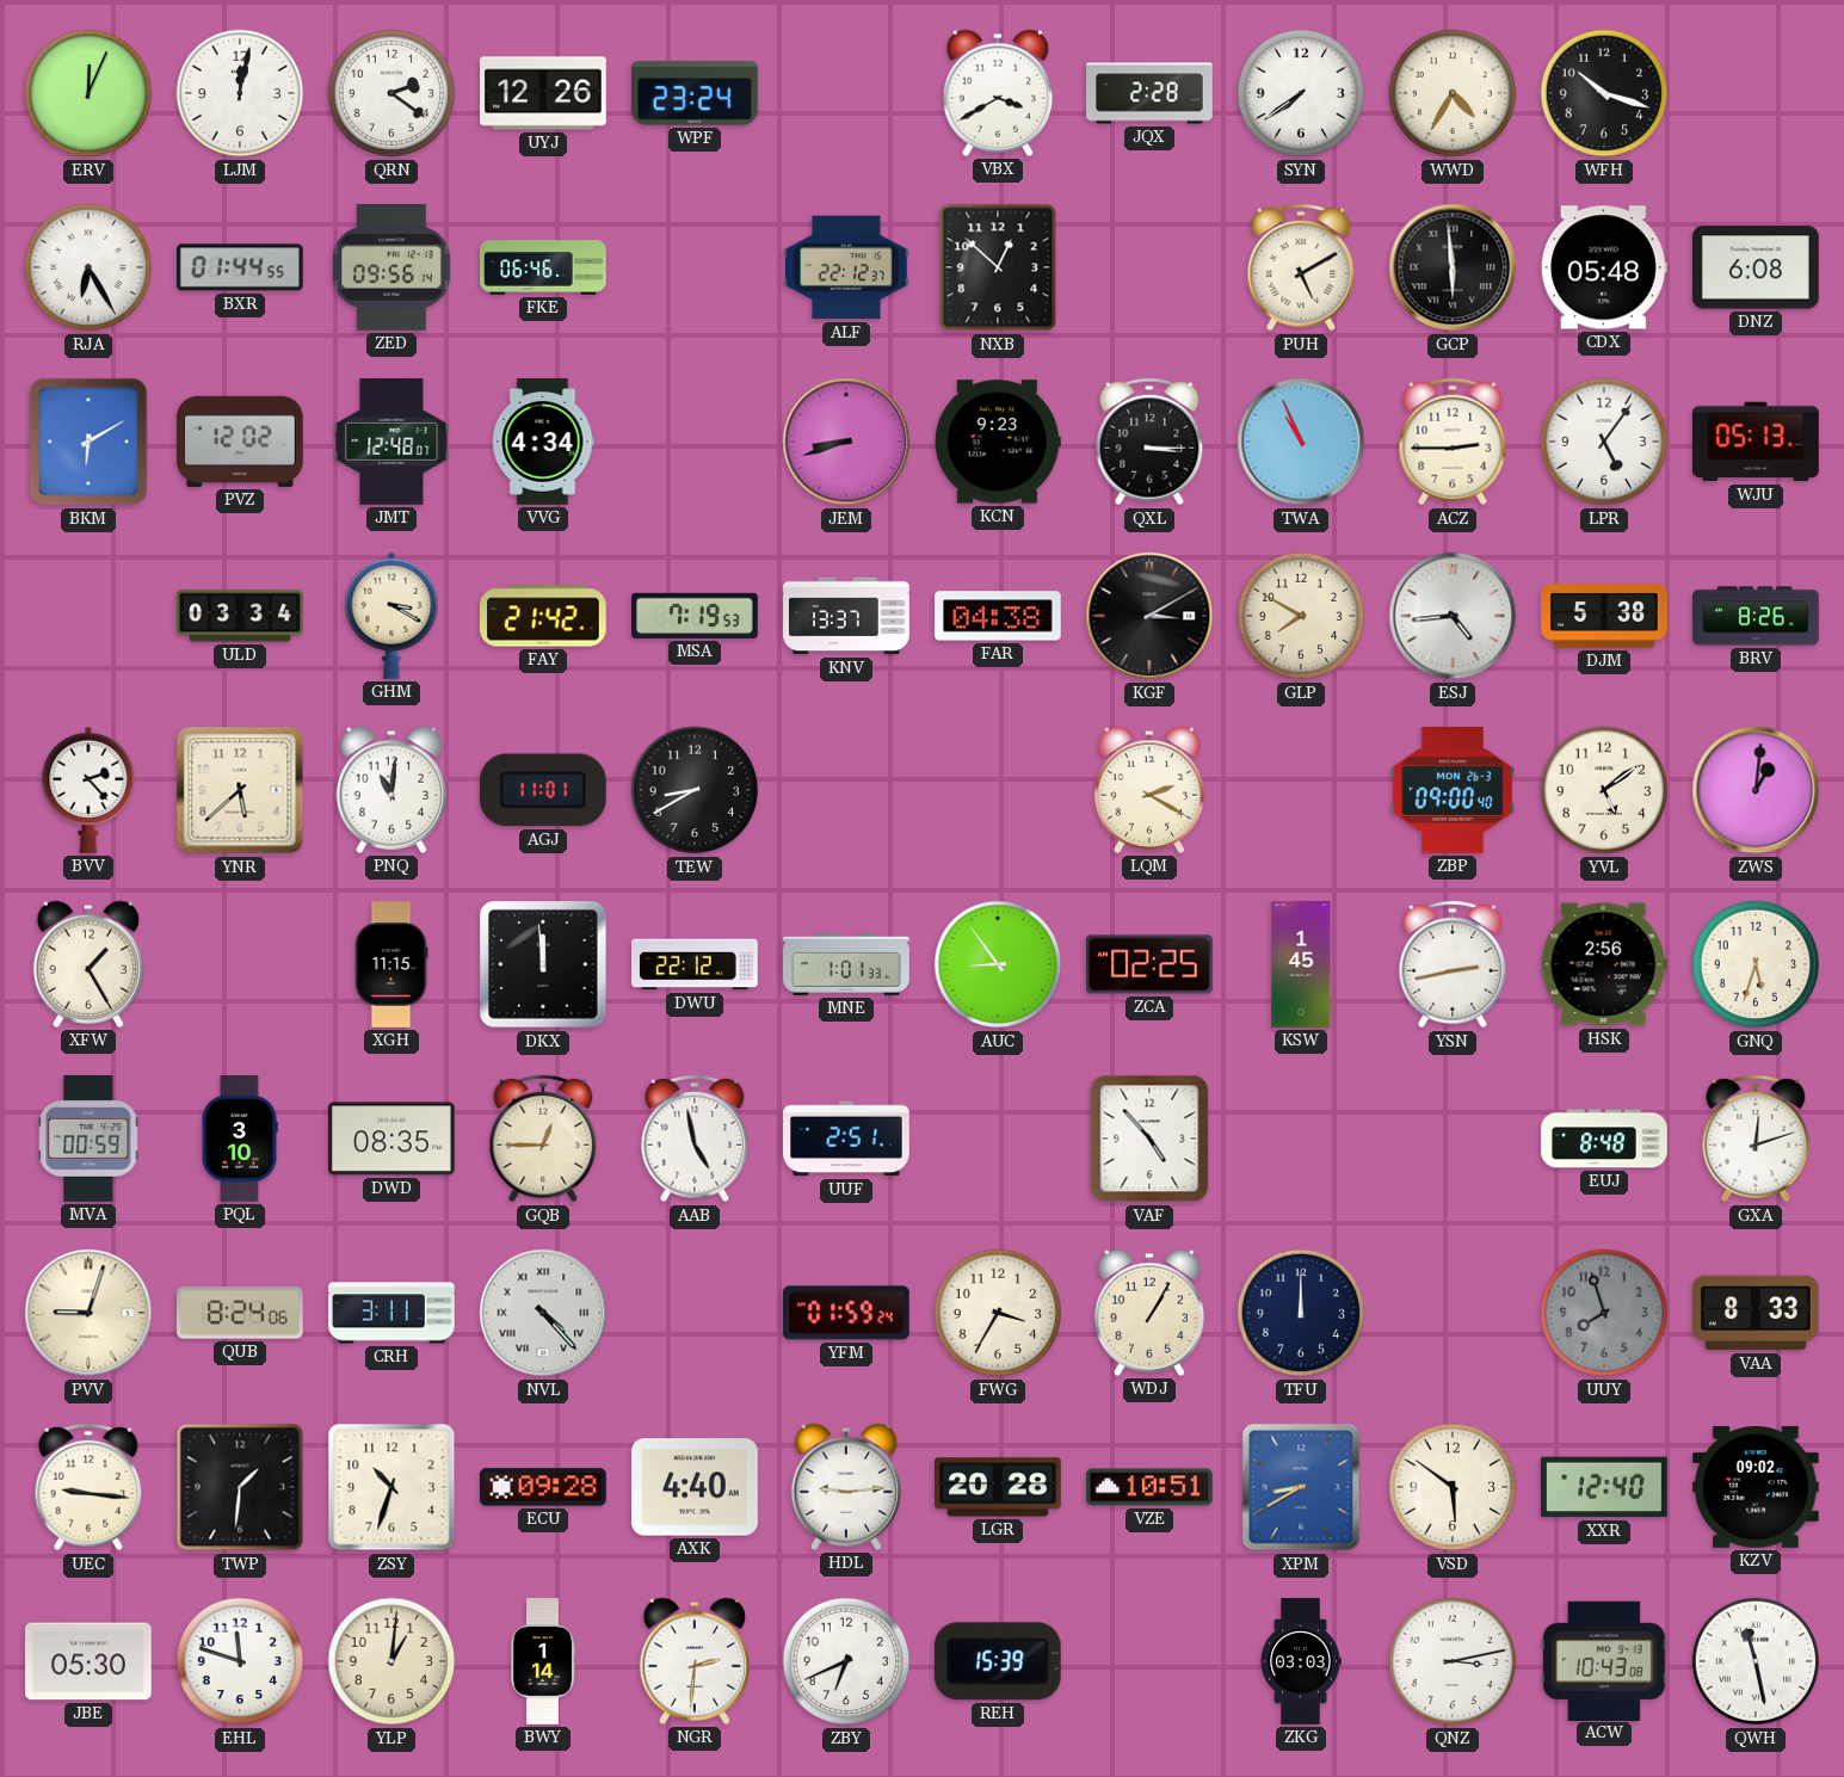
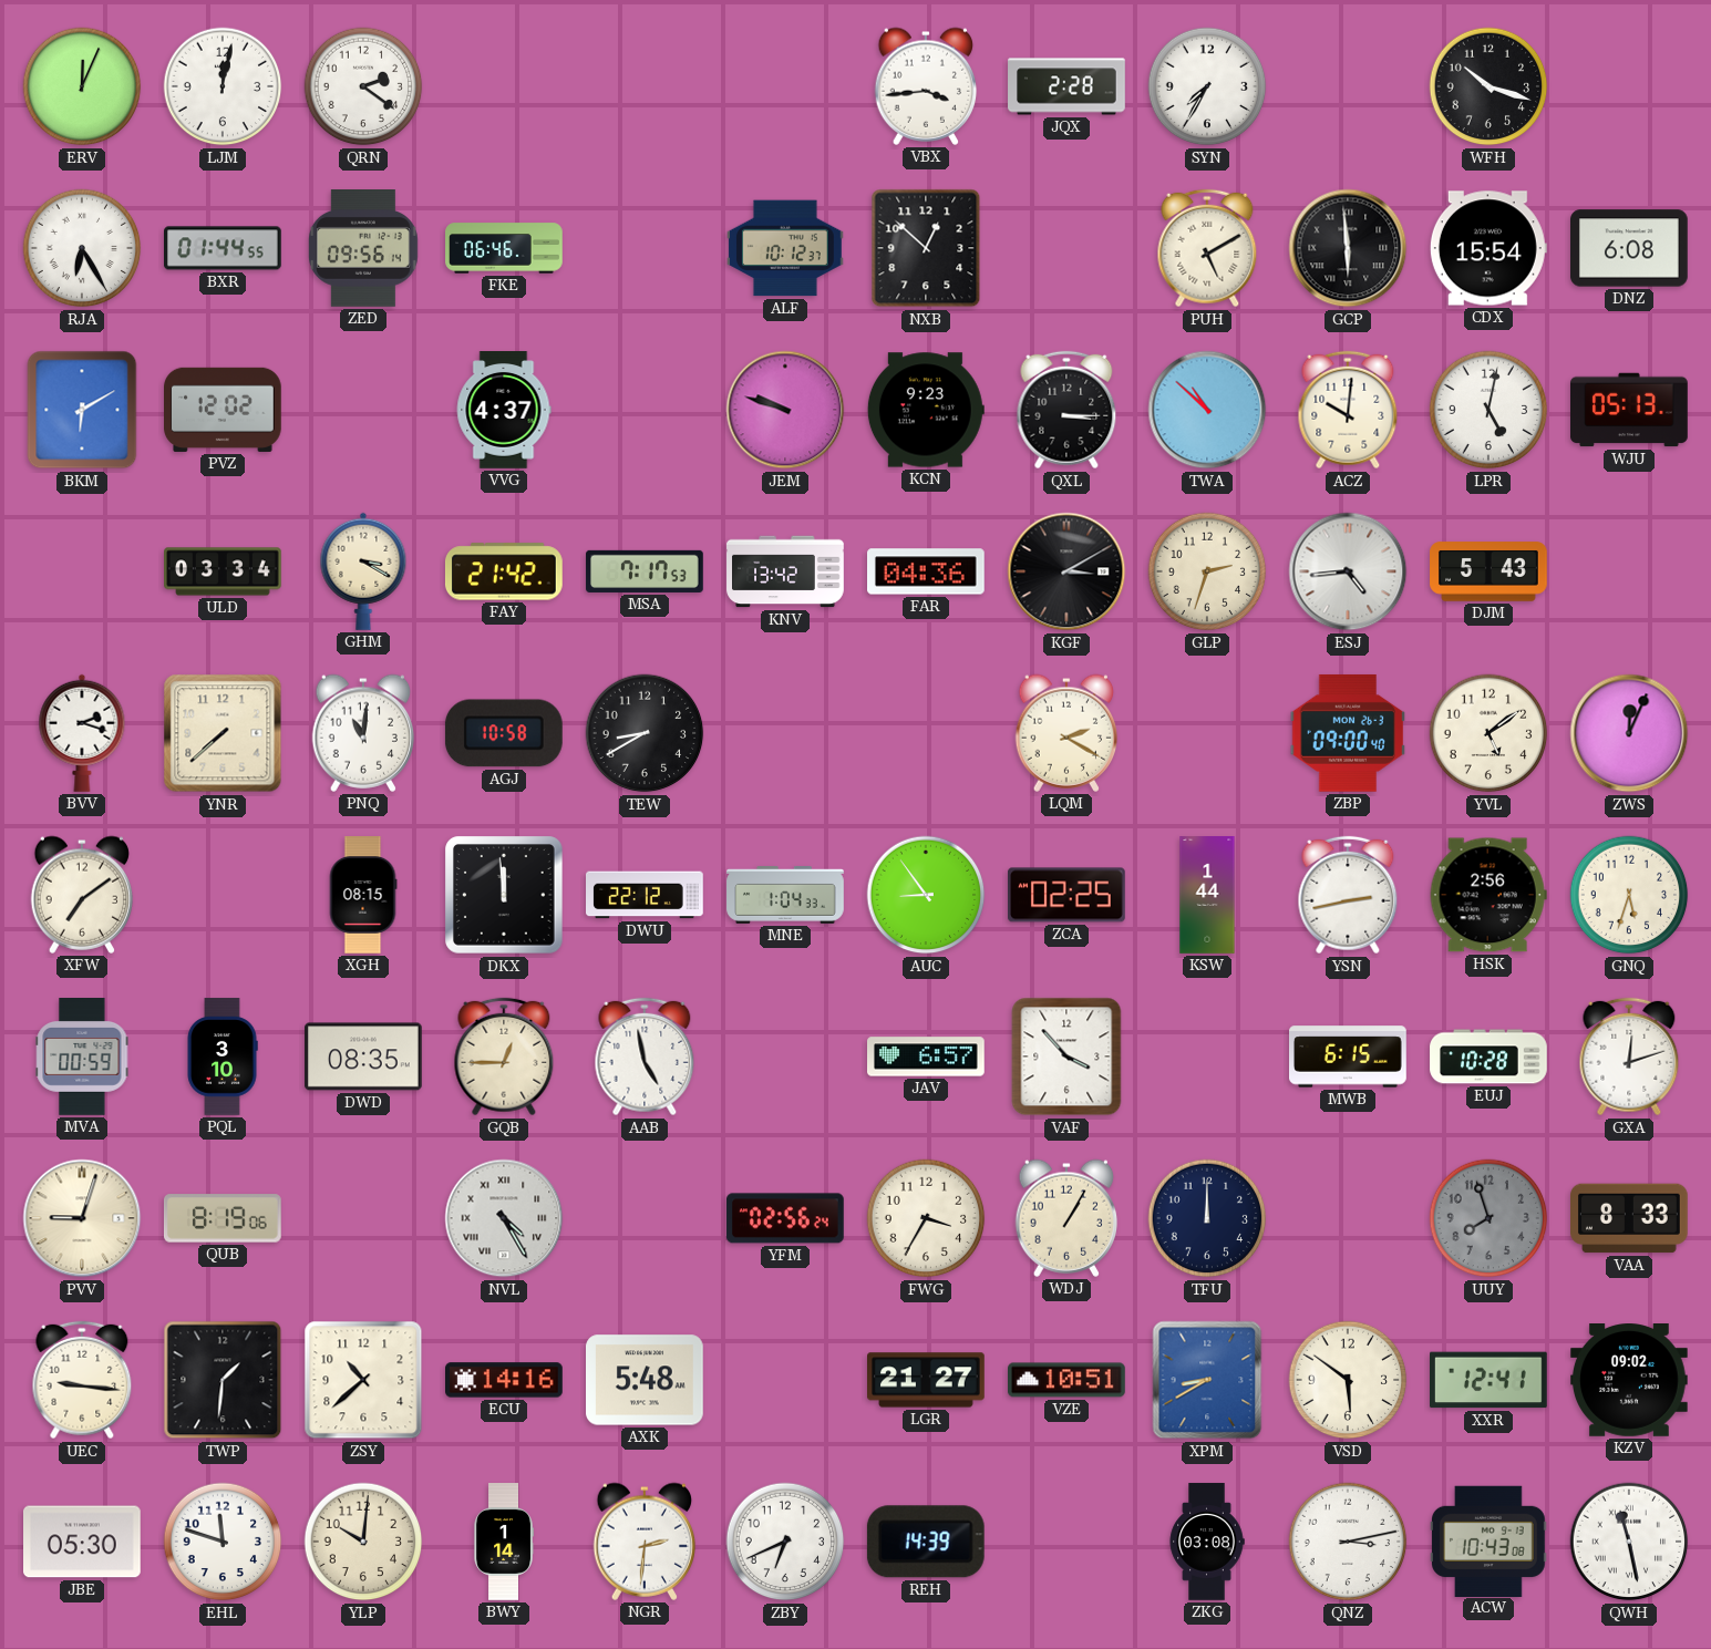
UYJ: 12:26 -> none (543, 93)
WPF: 23:24 -> none (696, 93)
VBX: 3:40 -> 3:44 (926, 86)
SYN: 7:39 -> 7:35 (1207, 86)
WWD: 4:35 -> none (1453, 93)
ALF: 22:12 -> 10:12 (786, 248)
CDX: 05:48 -> 15:54 (1488, 248)
JMT: 12:48 -> none (391, 443)
VVG: 4:34 -> 4:37 (504, 410)
JEM: 8:42 -> 9:48 (785, 410)
TWA: 10:56 -> 10:52 (1207, 410)
ACZ: 2:45 -> 10:01 (1348, 410)
LPR: 5:06 -> 5:02 (1488, 410)
MSA: 7:19 -> 7:17 (645, 571)
KNV: 13:37 -> 13:42 (785, 571)
FAR: 04:38 -> 04:36 (927, 571)
GLP: 7:50 -> 2:33 (1207, 571)
DJM: 5:38 -> 5:43 (1488, 571)
BRV: 8:26 -> none (1756, 616)
BVV: 2:23 -> 2:18 (82, 733)
YNR: 5:38 -> 7:38 (223, 733)
AGJ: 11:01 -> 10:58 (504, 733)
ZWS: 1:01 -> 12:04 (1629, 733)
XFW: 1:25 -> 7:09 (82, 895)
XGH: 11:15 -> 08:15 (363, 895)
MNE: 1:01 -> 1:04 (785, 896)
KSW: 1:45 -> 1:44 (1207, 895)
UUF: 2:51 -> none (846, 1139)
JAV: none -> 6:57 (927, 1057)
VAF: 4:53 -> 3:53 (1066, 1057)
MWB: none -> 6:15 (1349, 1057)
EUJ: 8:48 -> 10:28 (1488, 1057)
QUB: 8:24 -> 8:19 (224, 1218)
CRH: 3:11 -> none (391, 1313)
NVL: 4:23 -> 4:25 (504, 1218)
YFM: 01:59 -> 02:56 (786, 1218)
ZSY: 10:33 -> 10:38 (363, 1380)
ECU: 09:28 -> 14:16 (505, 1380)
AXK: 4:40 -> 5:48 (646, 1380)
HDL: 9:14 -> none (846, 1487)
LGR: 20:28 -> 21:27 (926, 1380)
XXR: 12:40 -> 12:41 (1490, 1380)
YLP: 1:01 -> 10:01 (363, 1542)
REH: 15:39 -> 14:39 (926, 1542)
ZKG: 03:03 -> 03:08 (1207, 1542)
